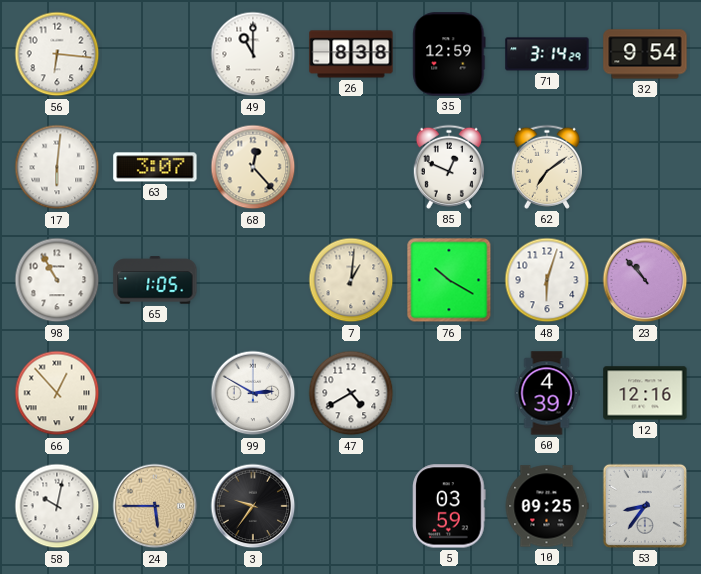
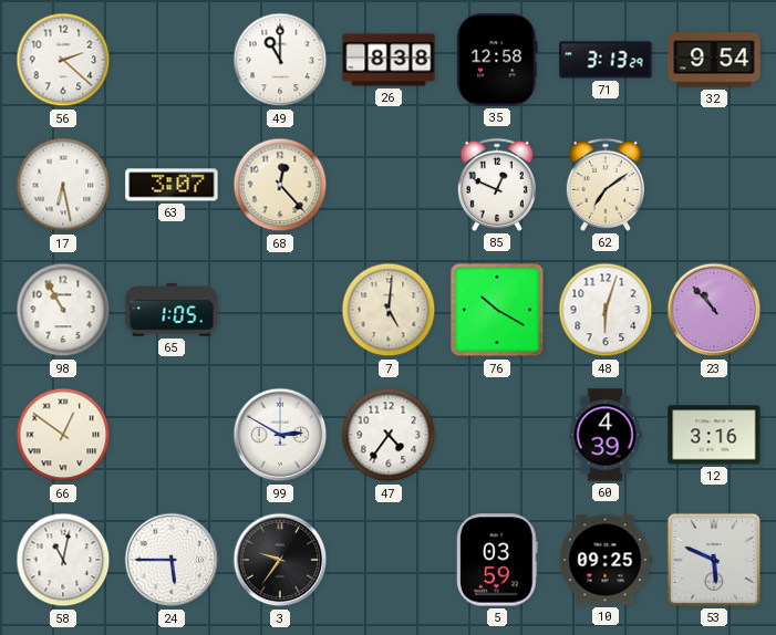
56: 6:16 -> 2:22 (63, 60)
35: 12:59 -> 12:58 (497, 60)
71: 3:14 -> 3:13 (606, 60)
17: 6:01 -> 6:28 (63, 185)
7: 1:01 -> 5:01 (389, 310)
66: 12:53 -> 12:51 (63, 435)
47: 4:40 -> 4:36 (389, 435)
12: 12:16 -> 3:16 (714, 435)
58: 10:02 -> 11:02 (63, 560)
24 dial: champagne -> white (172, 560)
53: 8:36 -> 5:49 (714, 560)
